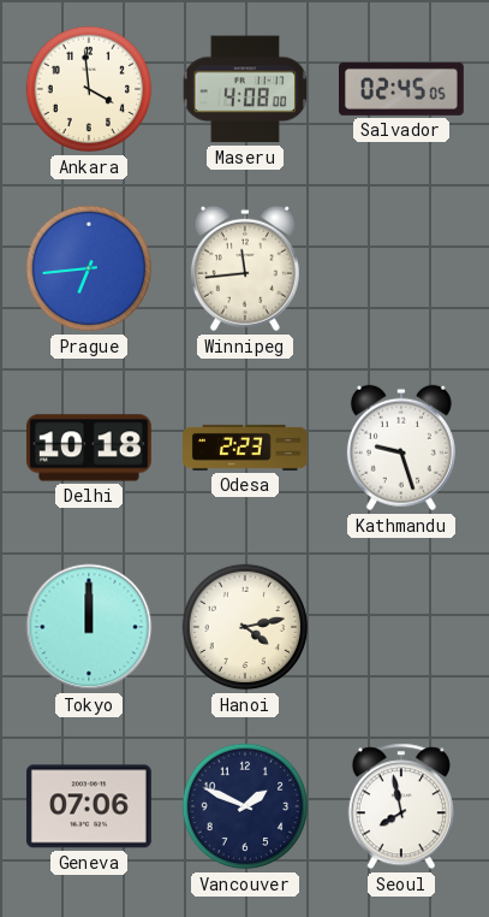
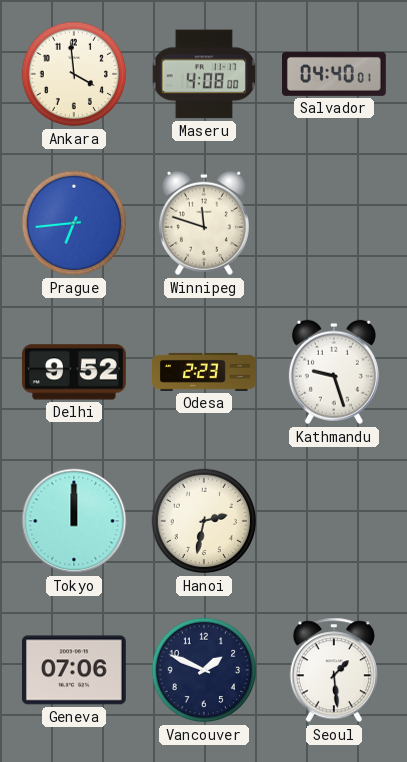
Salvador: 02:45 -> 04:40 (335, 74)
Winnipeg: 11:44 -> 11:48 (204, 223)
Delhi: 10:18 -> 9:52 (74, 372)
Hanoi: 4:13 -> 2:32 (204, 521)
Seoul: 7:58 -> 1:29 (334, 670)
